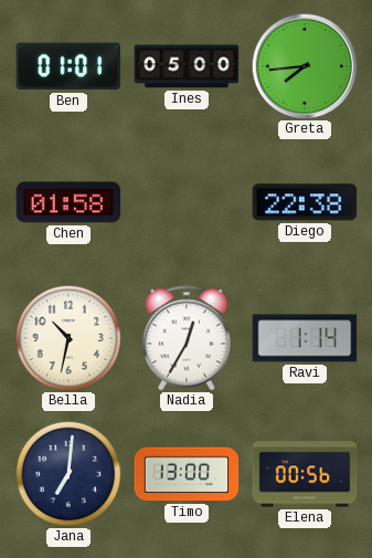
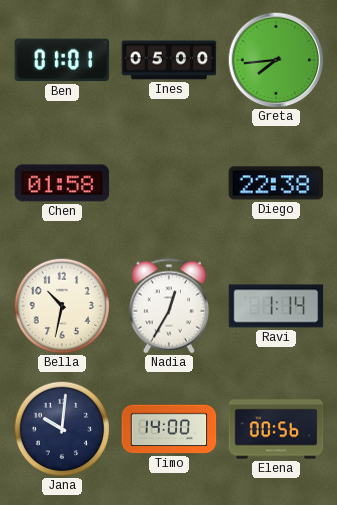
Jana: 7:01 -> 10:01 (62, 429)
Timo: 13:00 -> 14:00 (169, 429)
